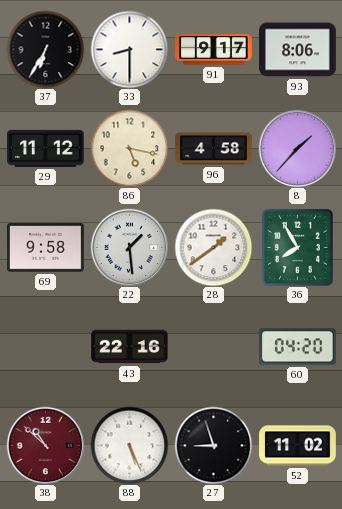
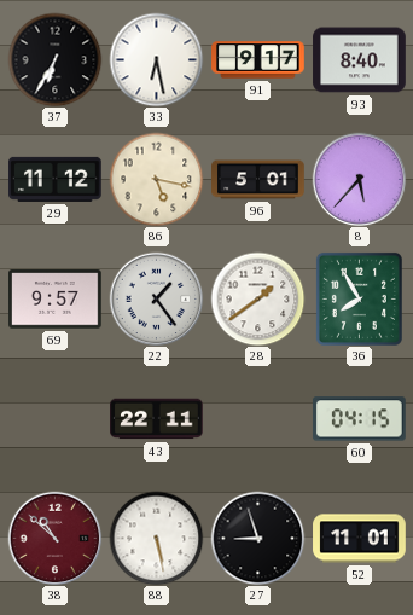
33: 8:30 -> 6:28 (156, 59)
93: 8:06 -> 8:40 (360, 60)
96: 4:58 -> 5:01 (258, 180)
8: 1:37 -> 5:37 (359, 179)
69: 9:58 -> 9:57 (56, 300)
22: 1:29 -> 1:24 (156, 298)
43: 22:16 -> 22:11 (157, 419)
60: 04:20 -> 04:15 (359, 419)
88: 5:26 -> 5:28 (156, 538)
52: 11:02 -> 11:01 (360, 539)
